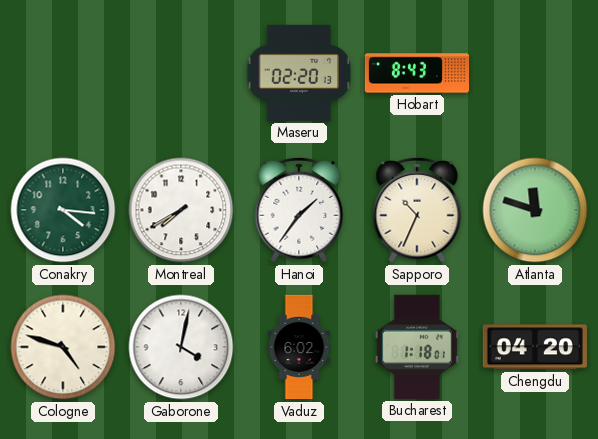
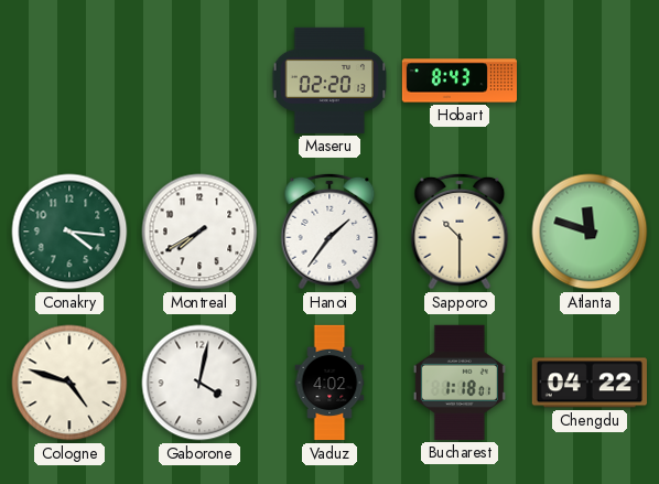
Sapporo: 10:34 -> 10:30 (460, 232)
Vaduz: 6:02 -> 4:02 (329, 383)
Chengdu: 04:20 -> 04:22 (590, 383)
